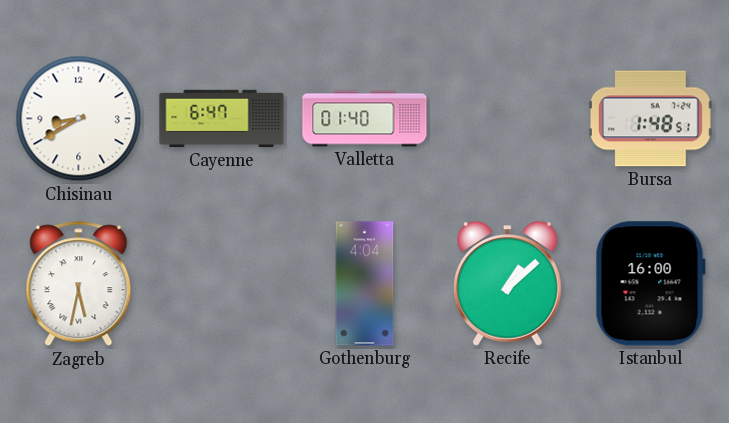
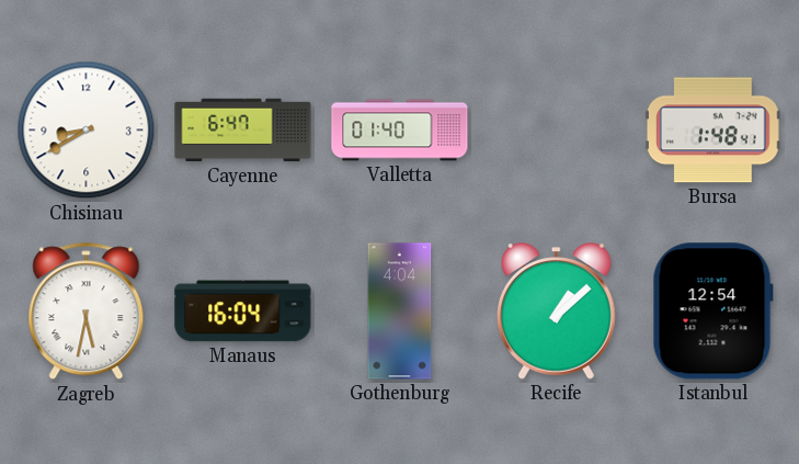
Bursa: 1:48:51 -> 1:48:41 (712, 131)
Manaus: none -> 16:04 (243, 312)
Istanbul: 16:00 -> 12:54 (712, 312)
